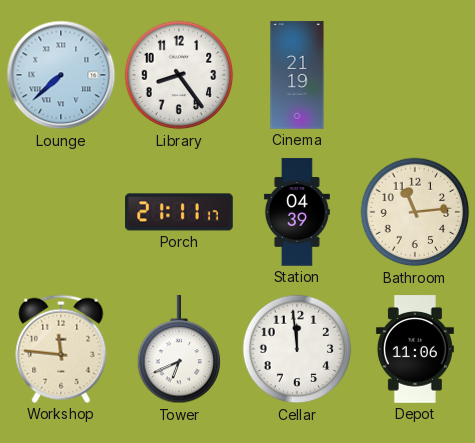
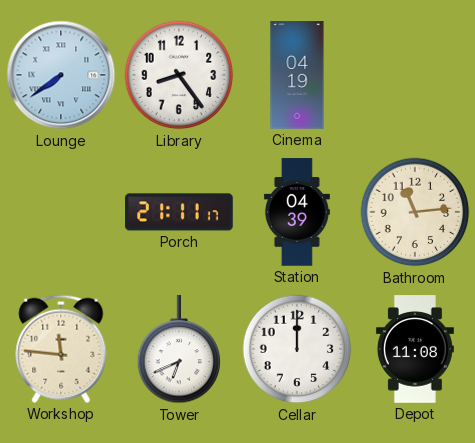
Lounge: 7:38 -> 7:39 (61, 75)
Cinema: 21:19 -> 04:19 (297, 75)
Cellar: 11:59 -> 12:00 (297, 349)
Depot: 11:06 -> 11:08 (415, 349)
